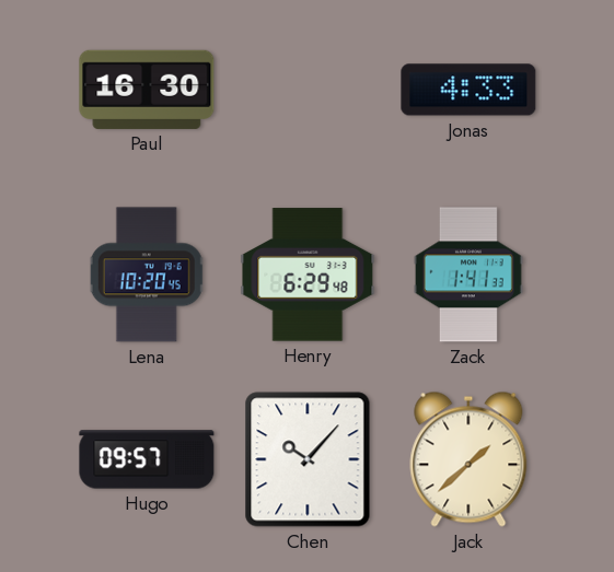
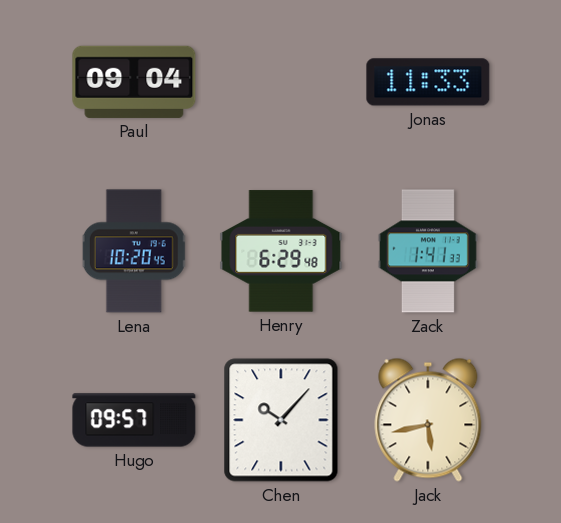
Paul: 16:30 -> 09:04 (134, 82)
Jonas: 4:33 -> 11:33 (428, 82)
Jack: 1:38 -> 5:43 (428, 420)
